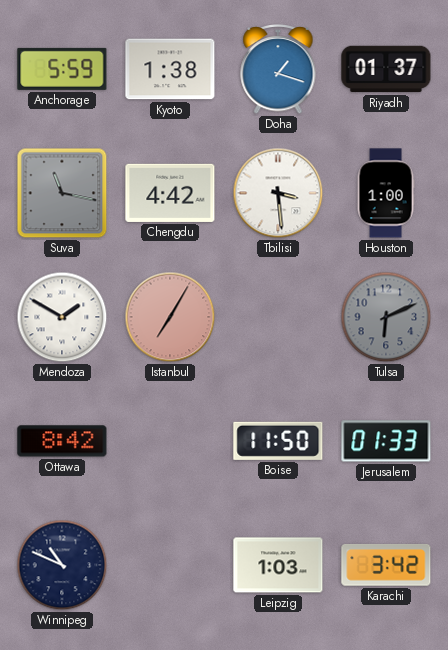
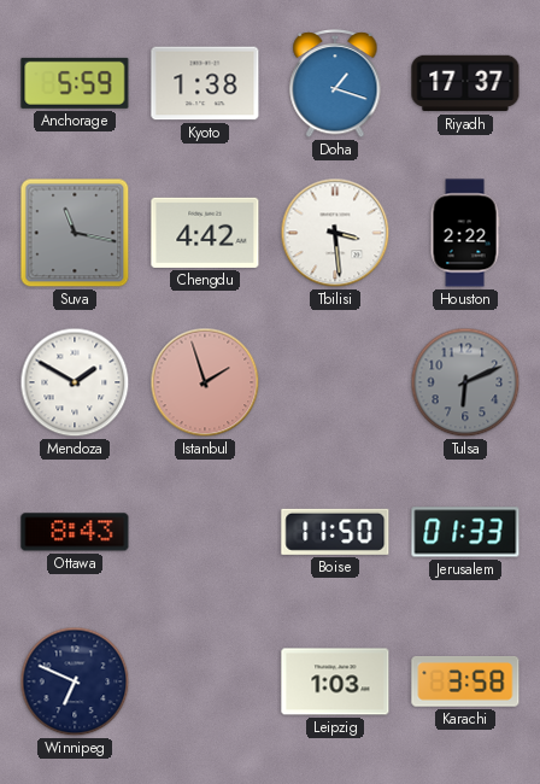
Riyadh: 01:37 -> 17:37 (465, 83)
Houston: 1:00 -> 2:22 (465, 233)
Istanbul: 7:05 -> 1:57 (205, 382)
Ottawa: 8:42 -> 8:43 (75, 532)
Winnipeg: 10:49 -> 6:49 (75, 681)
Karachi: 3:42 -> 3:58 (465, 681)
